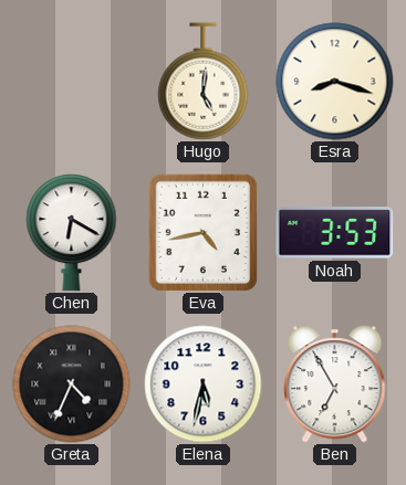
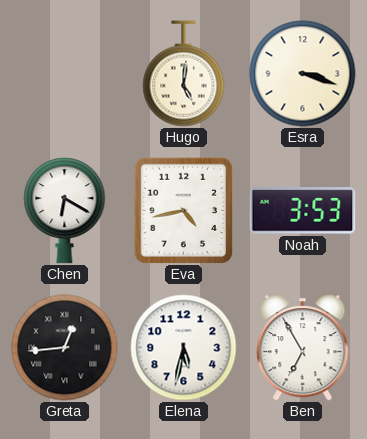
Esra: 8:18 -> 3:18 (303, 74)
Greta: 4:34 -> 12:44 (65, 348)
